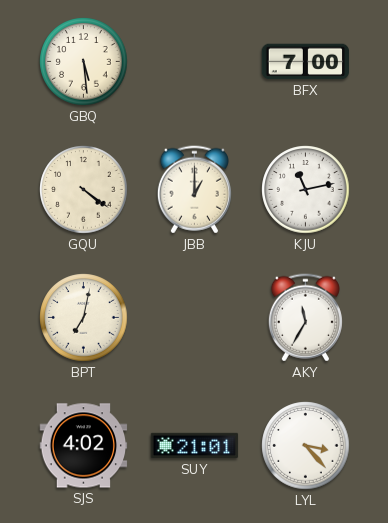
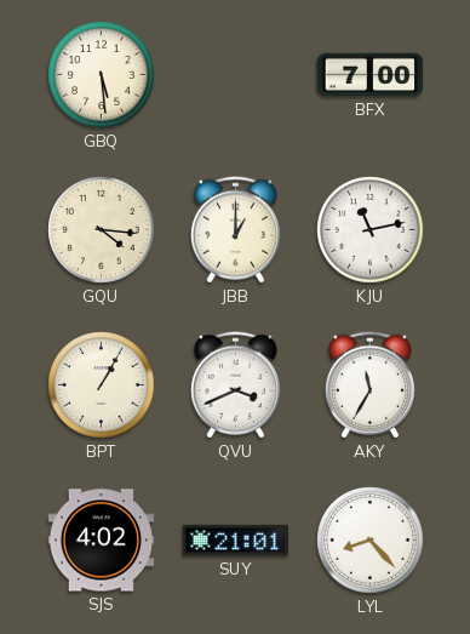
GQU: 4:21 -> 4:16 (102, 230)
BPT: 7:02 -> 1:05 (102, 385)
QVU: none -> 3:41 (235, 385)
LYL: 3:23 -> 8:23 (371, 541)
